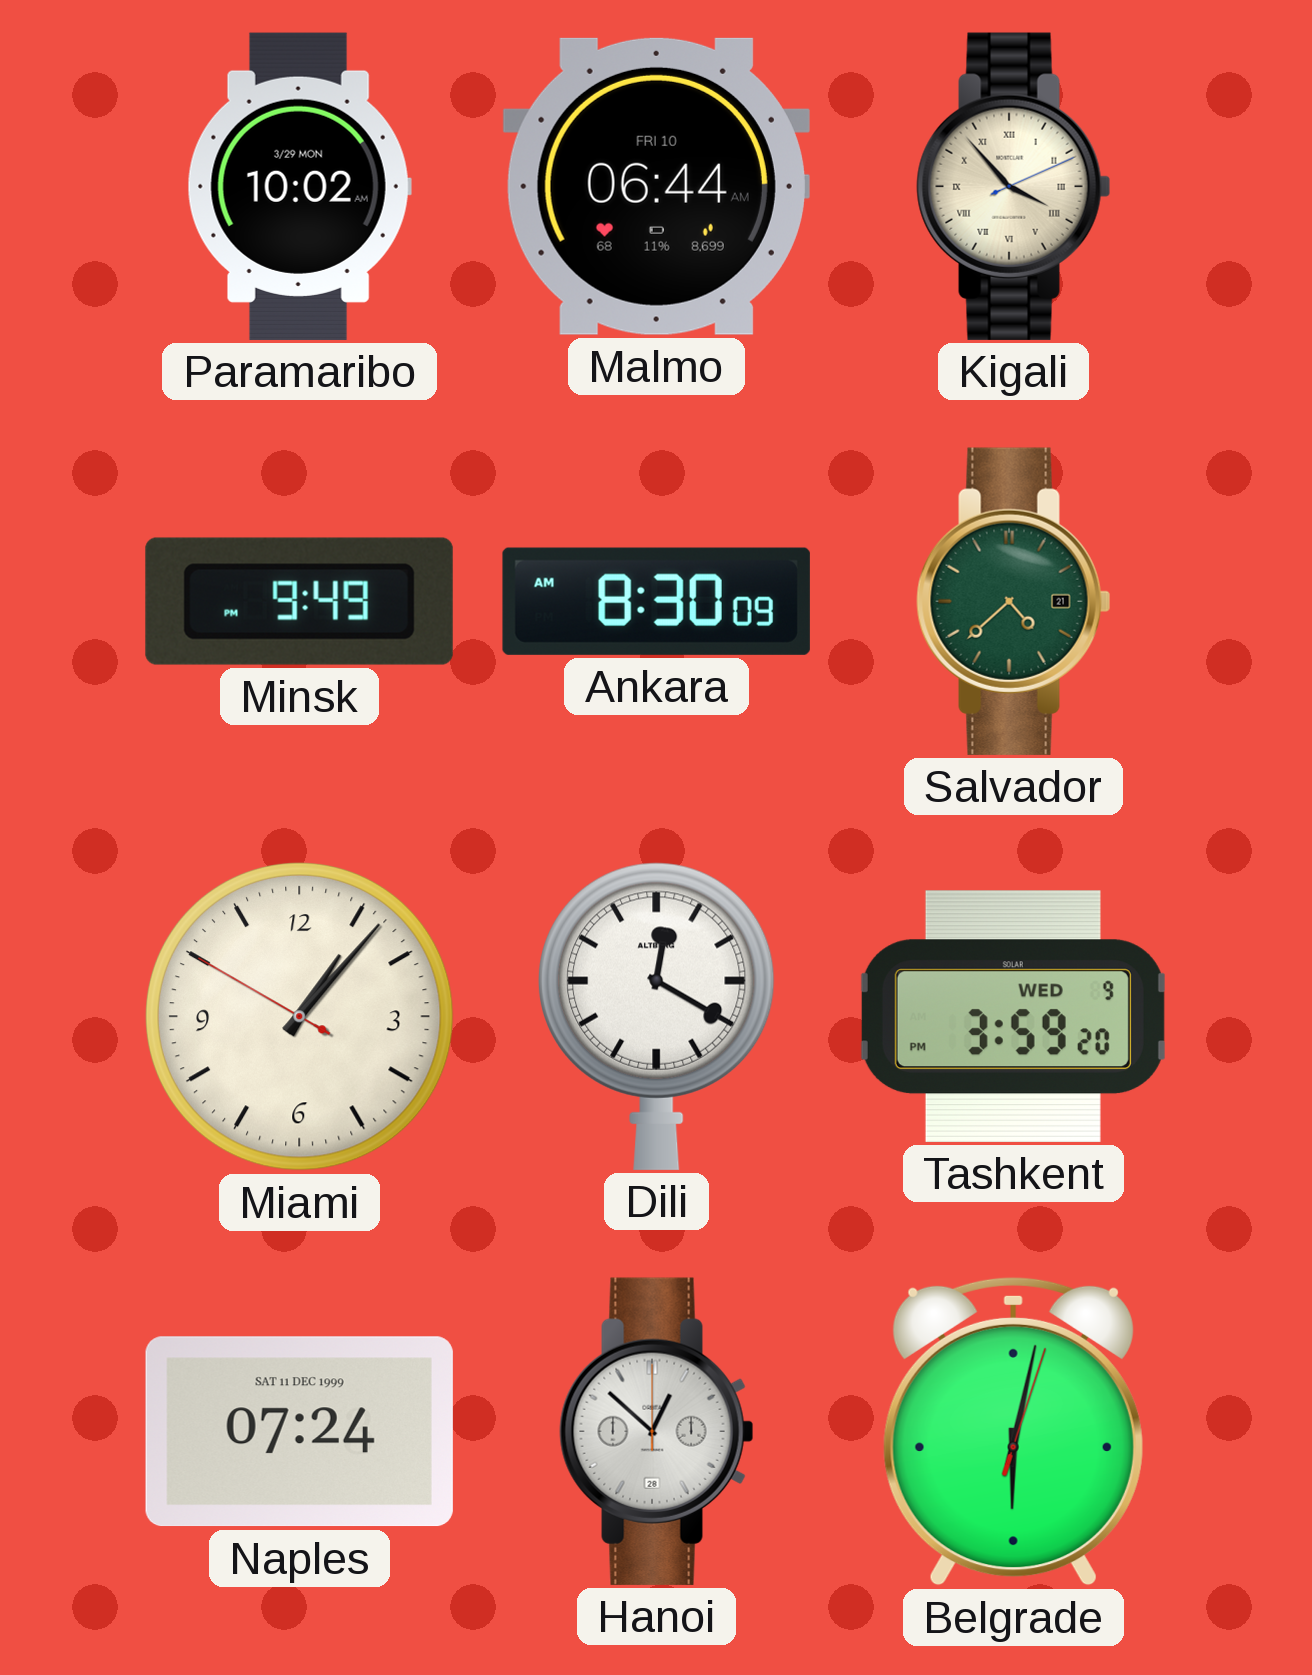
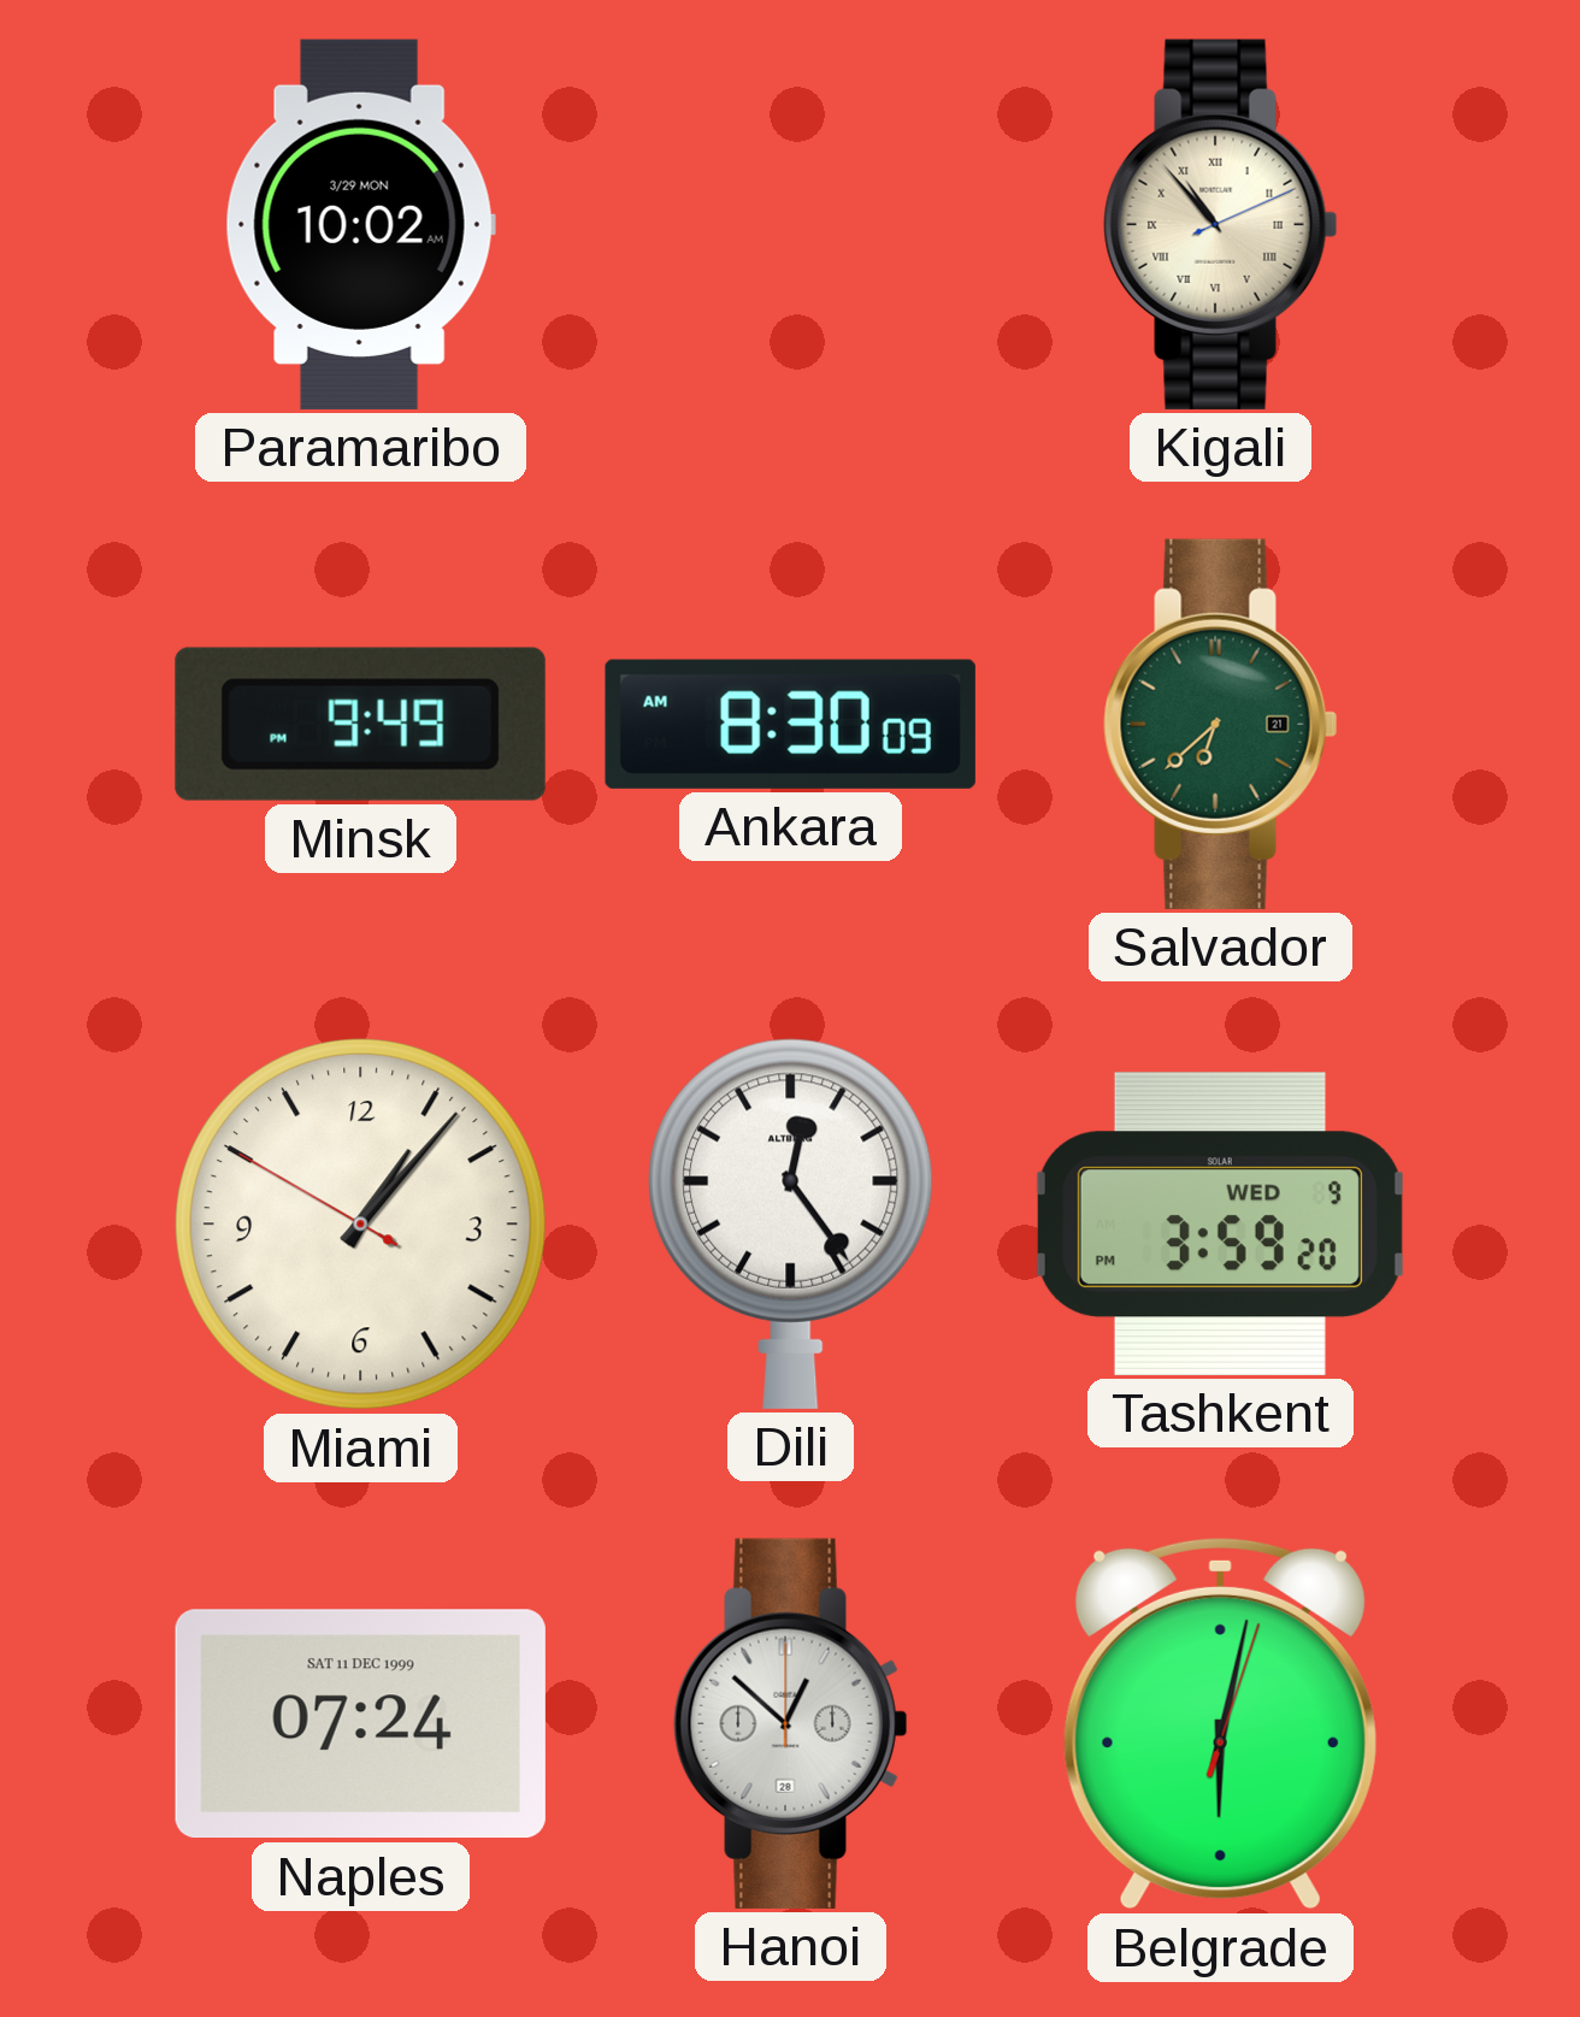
Malmo: 06:44 -> none (656, 186)
Kigali: 3:53 -> 10:53 (1221, 224)
Salvador: 4:38 -> 6:38 (1221, 724)
Dili: 12:20 -> 12:24 (791, 1223)
